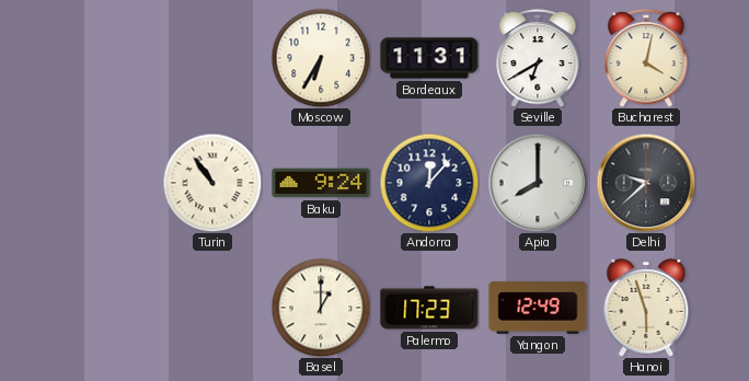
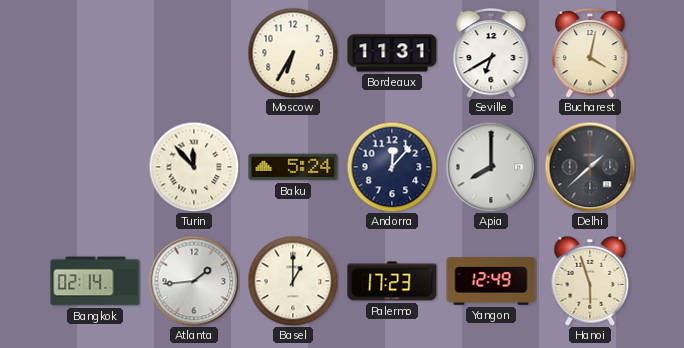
Turin: 10:54 -> 11:53 (194, 167)
Baku: 9:24 -> 5:24 (293, 167)
Delhi: 9:38 -> 1:38 (590, 167)
Bangkok: none -> 02:14 (95, 281)
Atlanta: none -> 1:44 (194, 281)
